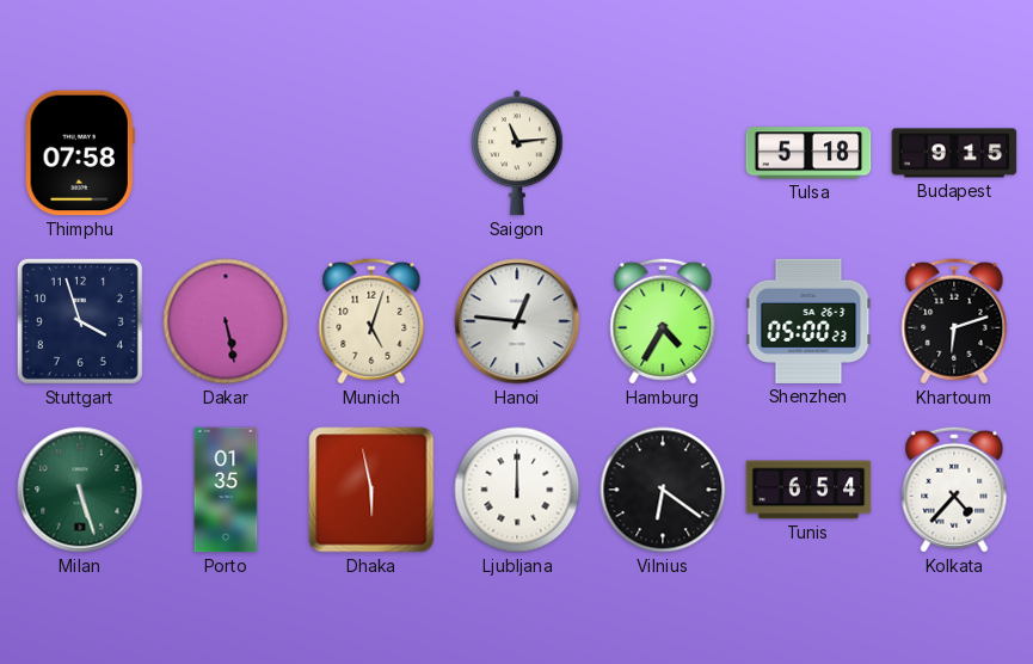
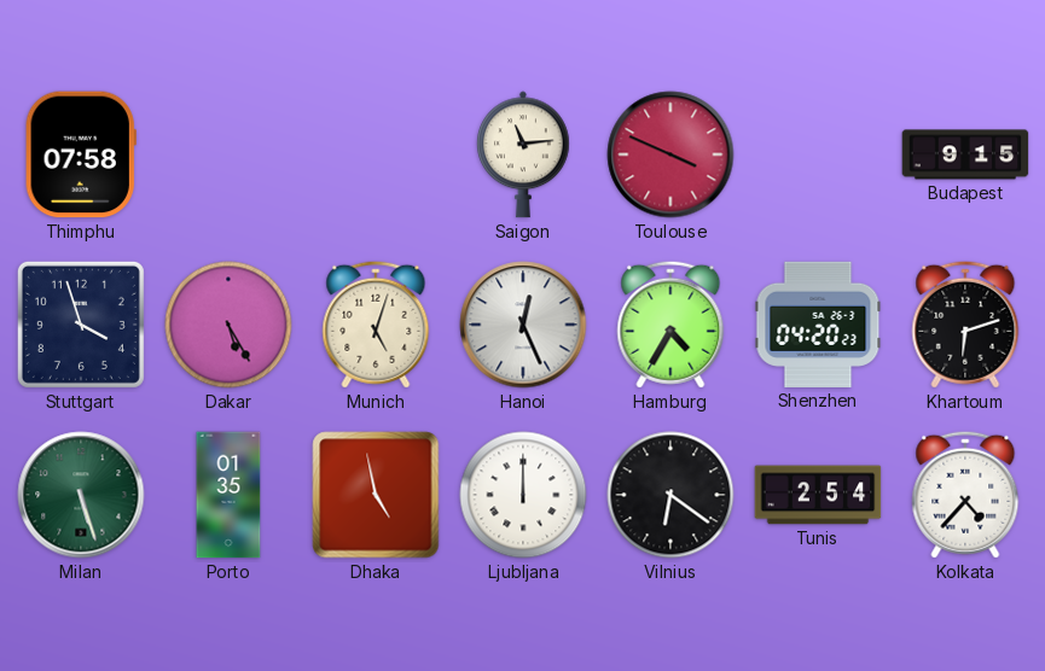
Toulouse: none -> 3:49 (670, 154)
Tulsa: 5:18 -> none (808, 153)
Dakar: 5:28 -> 5:25 (228, 325)
Hanoi: 12:46 -> 12:26 (523, 325)
Shenzhen: 05:00 -> 04:20 (818, 325)
Dhaka: 5:58 -> 4:58 (376, 495)
Tunis: 6:54 -> 2:54 (818, 495)
